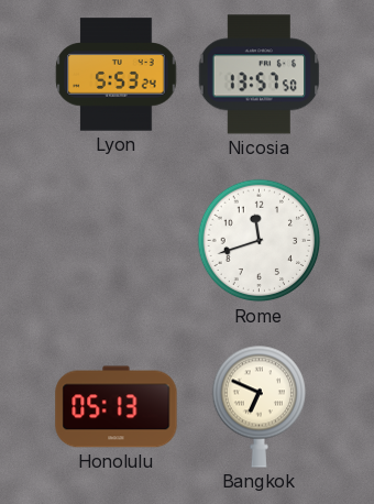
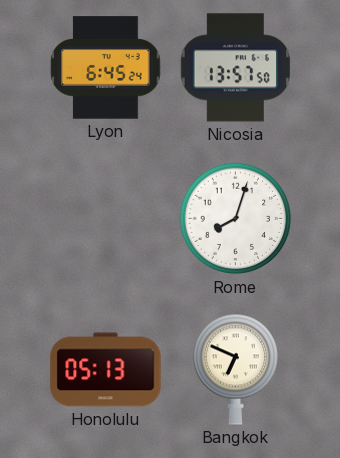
Lyon: 5:53 -> 6:45 (106, 68)
Rome: 11:42 -> 8:03 (236, 219)
